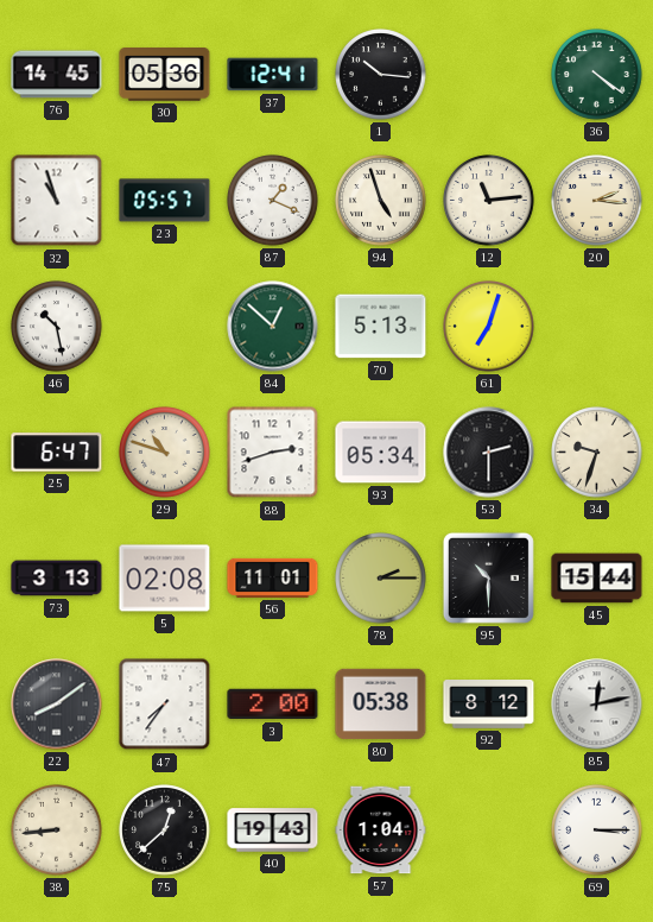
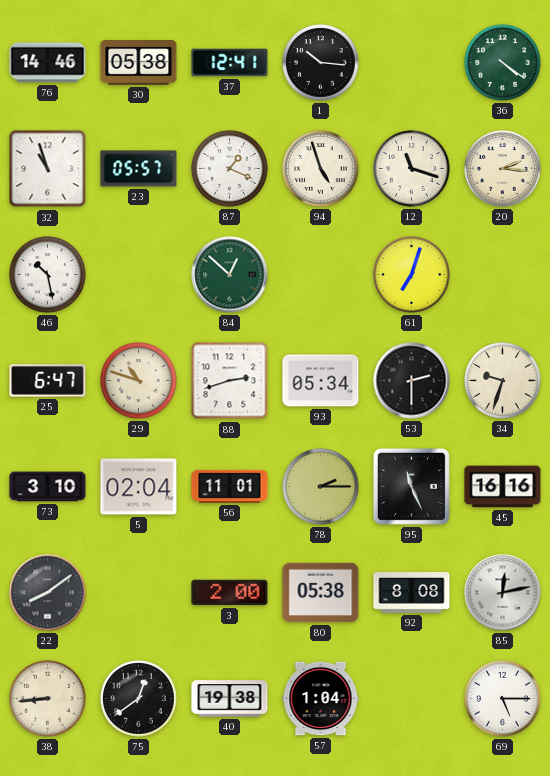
76: 14:45 -> 14:46 (48, 63)
30: 05:36 -> 05:38 (139, 63)
12: 11:14 -> 11:18 (412, 169)
70: 5:13 -> none (381, 327)
73: 3:13 -> 3:10 (48, 487)
5: 02:08 -> 02:04 (139, 487)
95: 10:30 -> 11:26 (411, 486)
45: 15:44 -> 16:16 (503, 487)
47: 7:36 -> none (165, 705)
92: 8:12 -> 8:08 (412, 593)
75: 12:38 -> 12:39 (139, 699)
40: 19:43 -> 19:38 (230, 699)
69: 3:15 -> 5:15 (503, 699)
